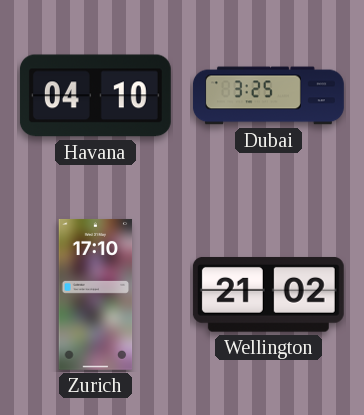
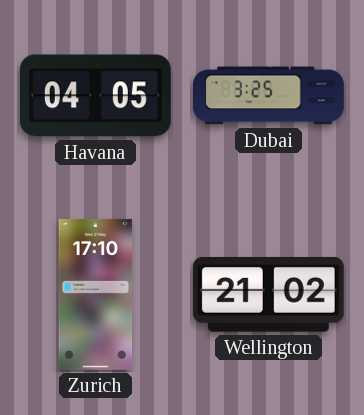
Havana: 04:10 -> 04:05 (95, 96)
